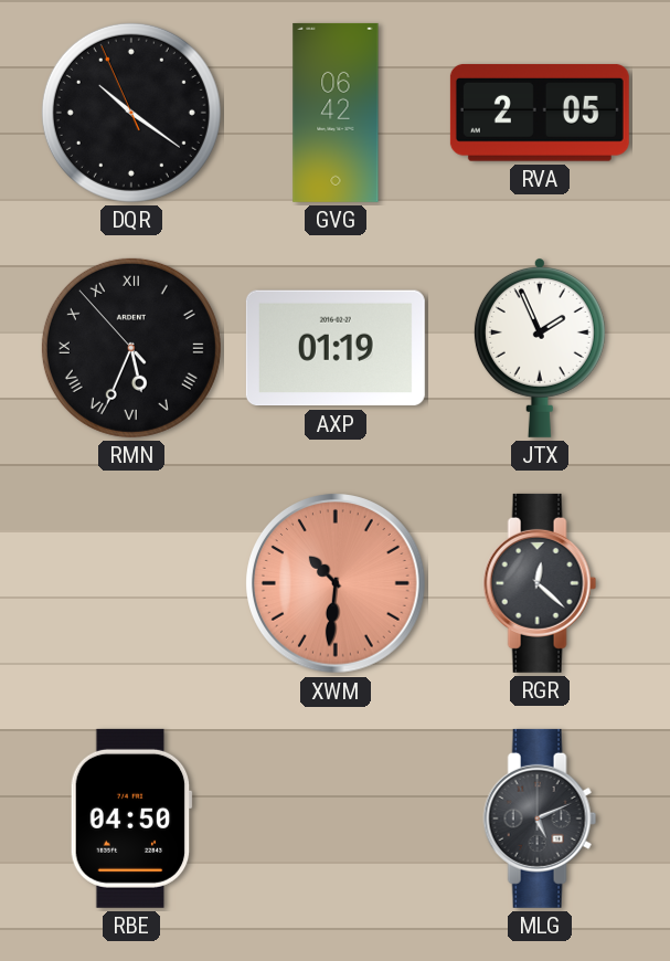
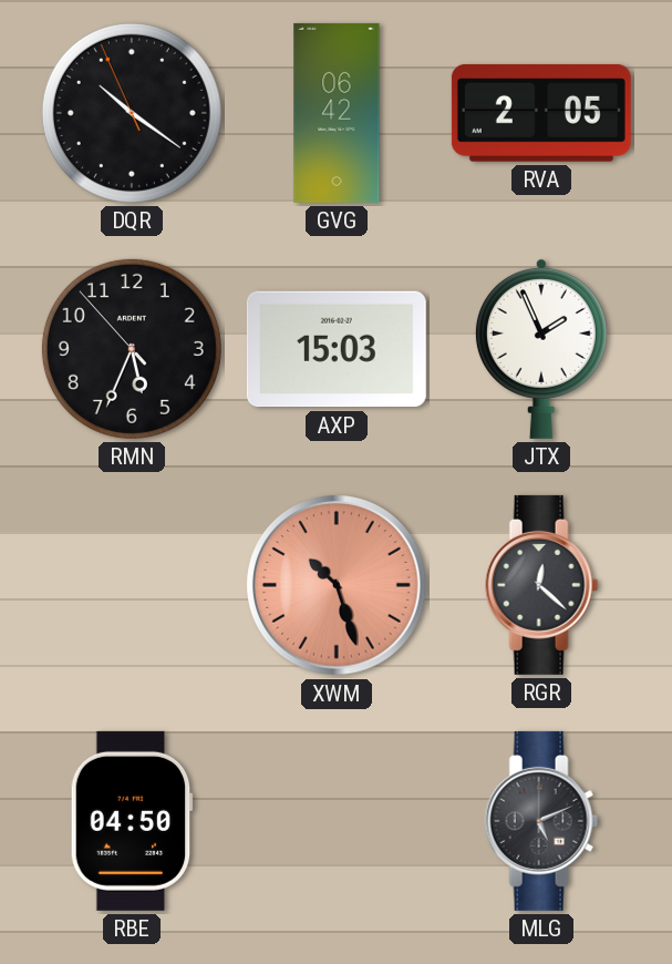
RMN numerals: Roman -> Arabic (132, 349)
AXP: 01:19 -> 15:03 (337, 349)
XWM: 10:31 -> 10:27 (337, 585)
